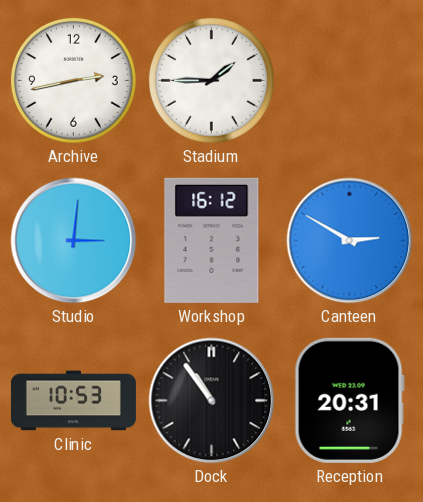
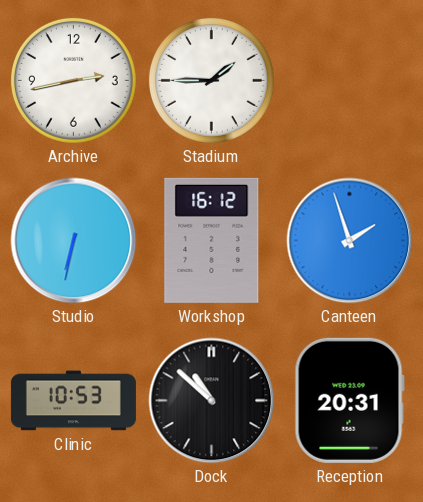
Studio: 3:01 -> 6:32 (74, 241)
Canteen: 2:50 -> 1:57 (350, 241)
Dock: 10:54 -> 10:52 (212, 401)
